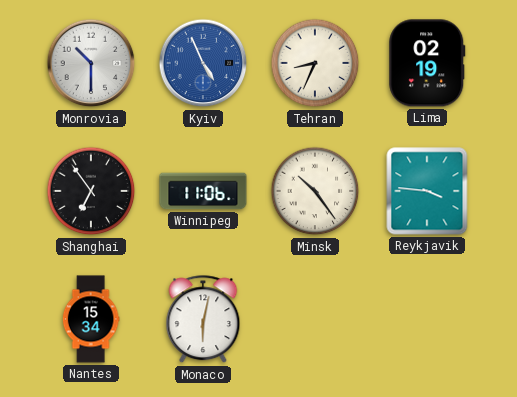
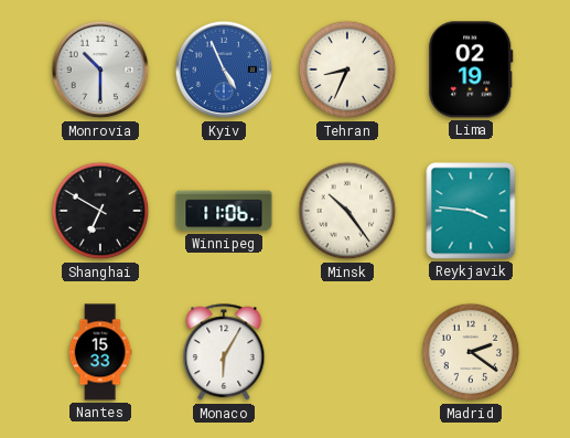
Shanghai: 6:54 -> 6:50 (100, 211)
Nantes: 15:34 -> 15:33 (100, 352)
Monaco: 6:02 -> 6:05 (224, 353)
Madrid: none -> 2:21 (471, 352)
